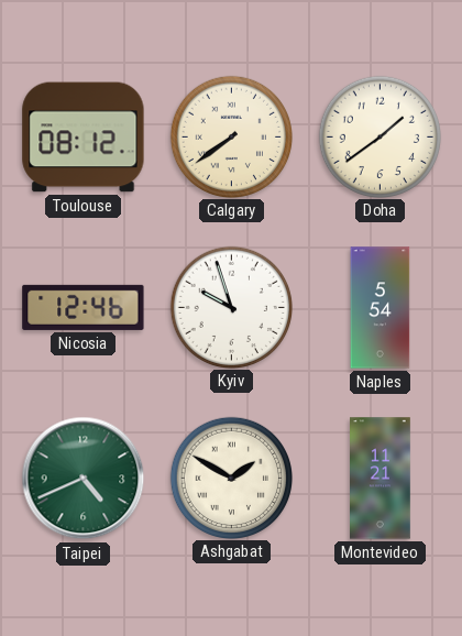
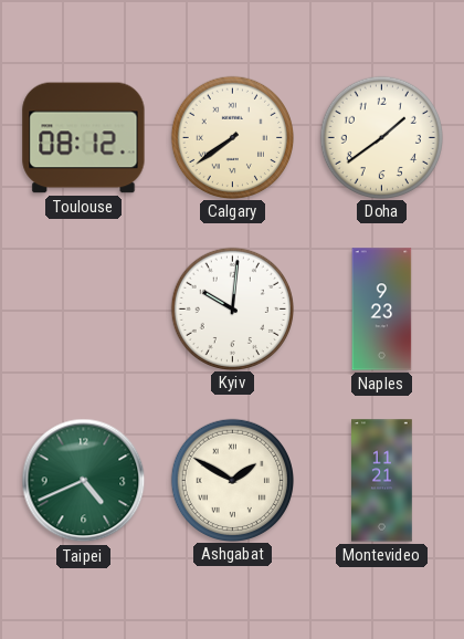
Nicosia: 12:46 -> none (84, 307)
Kyiv: 9:57 -> 10:01 (232, 308)
Naples: 5:54 -> 9:23 (382, 310)
